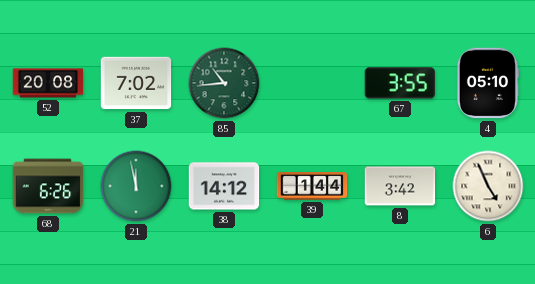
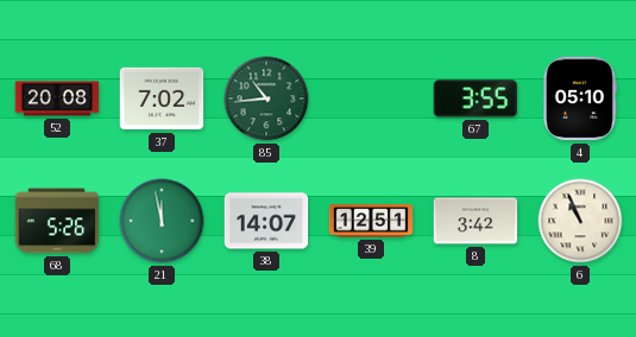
68: 6:26 -> 5:26 (57, 221)
38: 14:12 -> 14:07 (266, 221)
39: 1:44 -> 12:51 (371, 221)
6: 4:56 -> 10:56 (580, 221)
